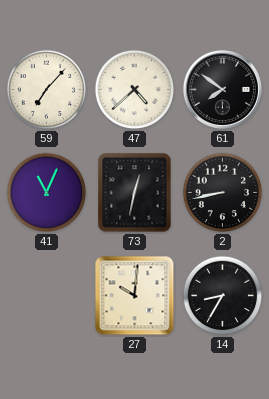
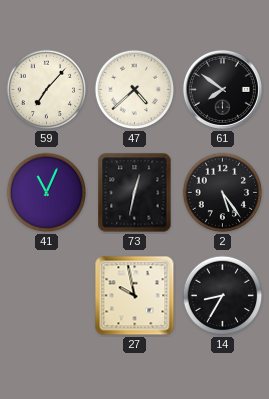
2: 8:43 -> 5:24 (223, 193)
27: 10:01 -> 9:58 (135, 296)
